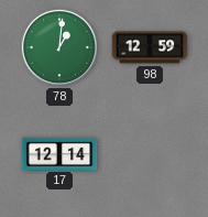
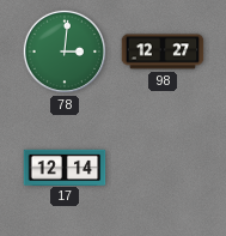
78: 1:01 -> 3:01 (65, 52)
98: 12:59 -> 12:27 (163, 52)
